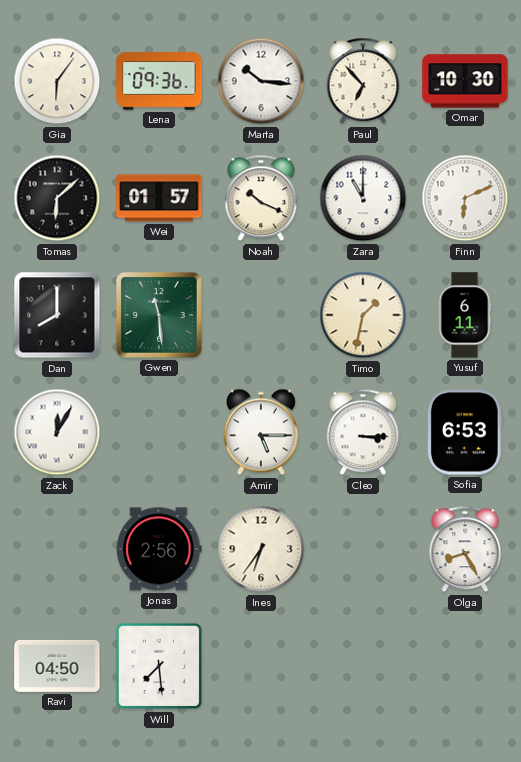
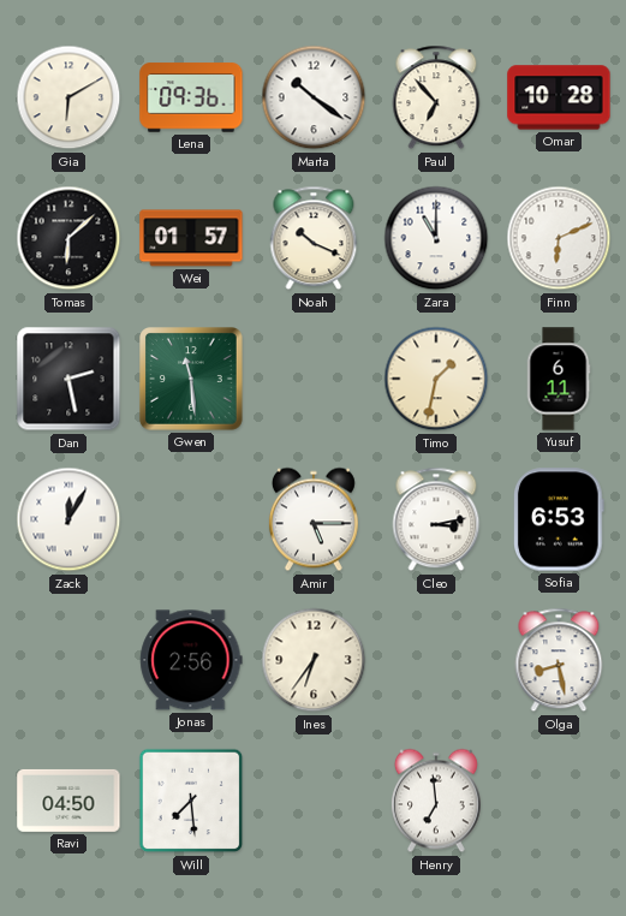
Gia: 6:06 -> 6:10 (68, 97)
Marta: 10:16 -> 10:21 (314, 97)
Omar: 10:30 -> 10:28 (559, 97)
Dan: 8:00 -> 2:28 (68, 379)
Cleo: 3:15 -> 3:13 (436, 519)
Olga: 8:25 -> 8:28 (559, 660)
Henry: none -> 6:59 (436, 801)
